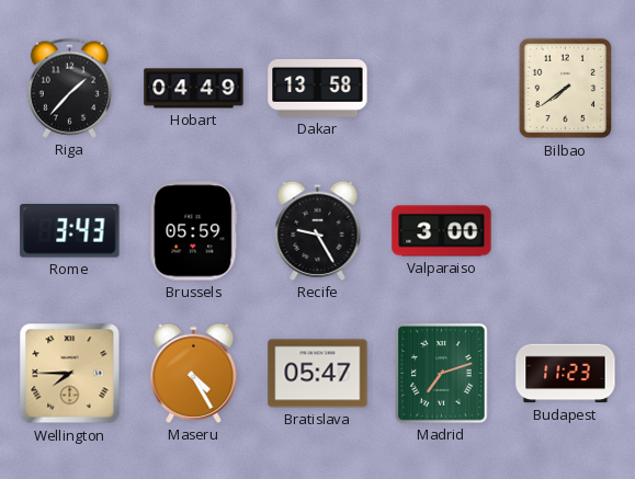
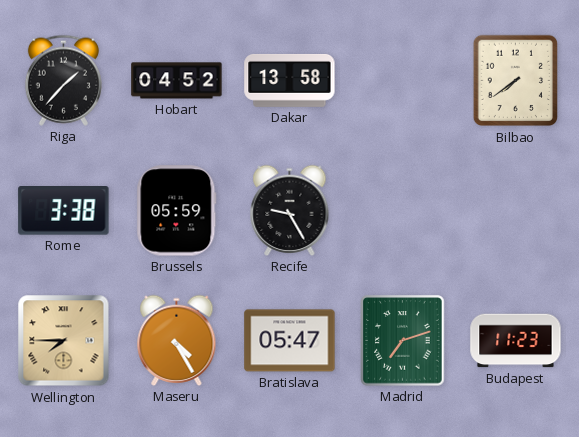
Hobart: 04:49 -> 04:52 (177, 81)
Rome: 3:43 -> 3:38 (64, 211)
Valparaiso: 3:00 -> none (442, 231)
